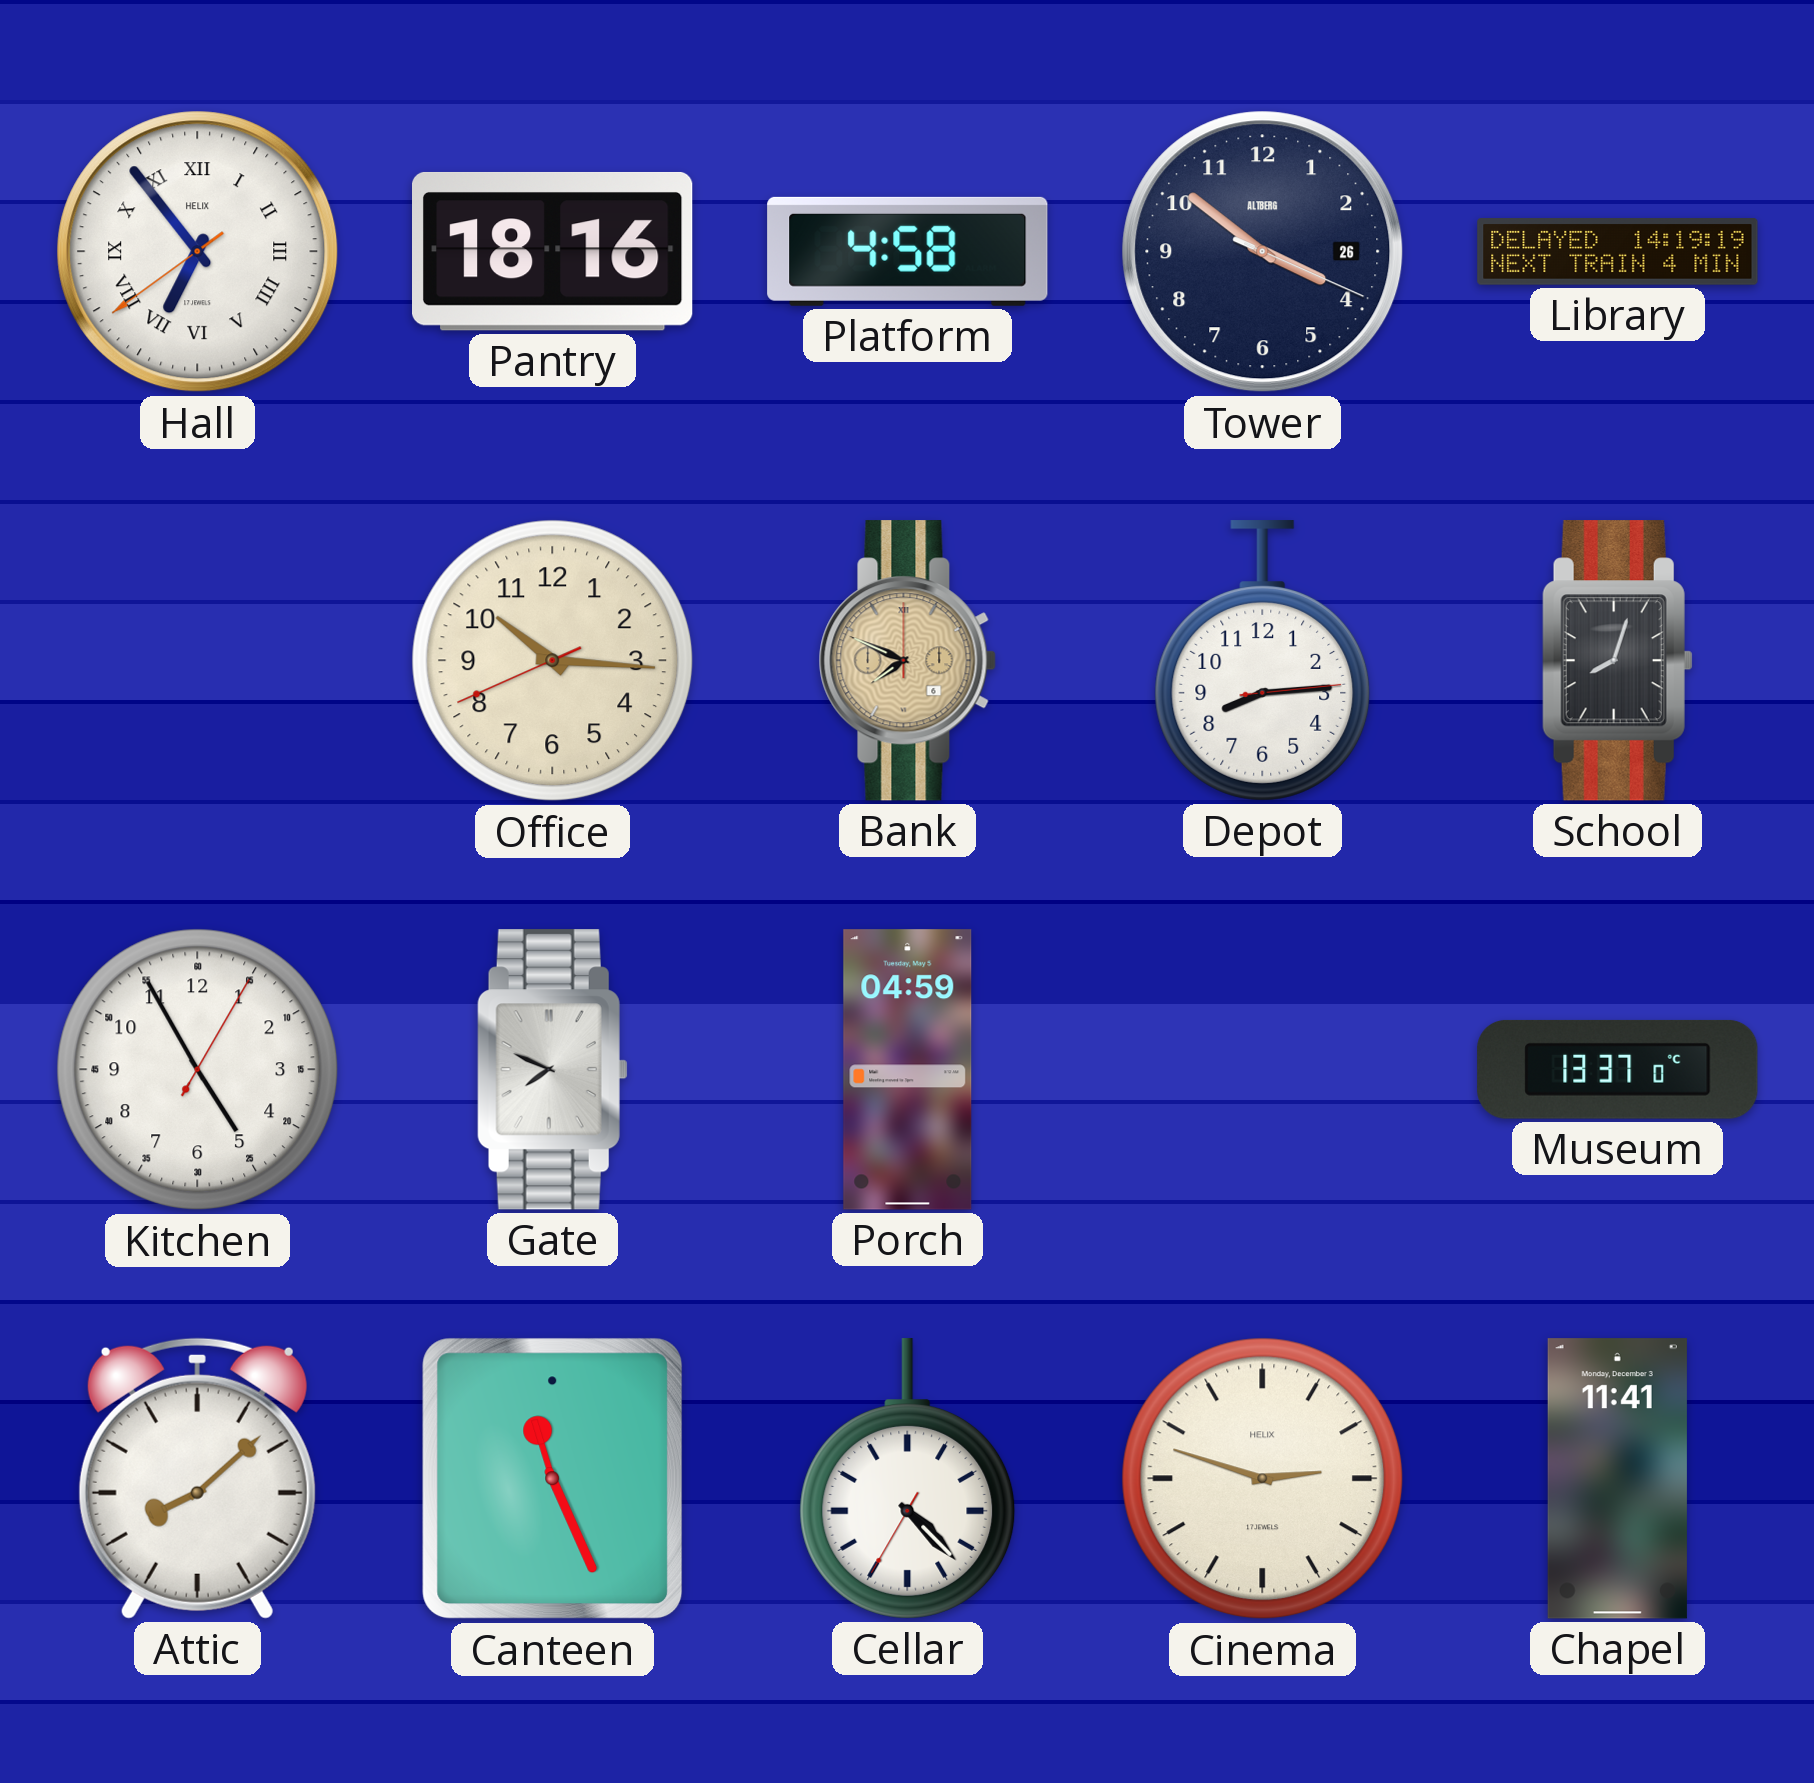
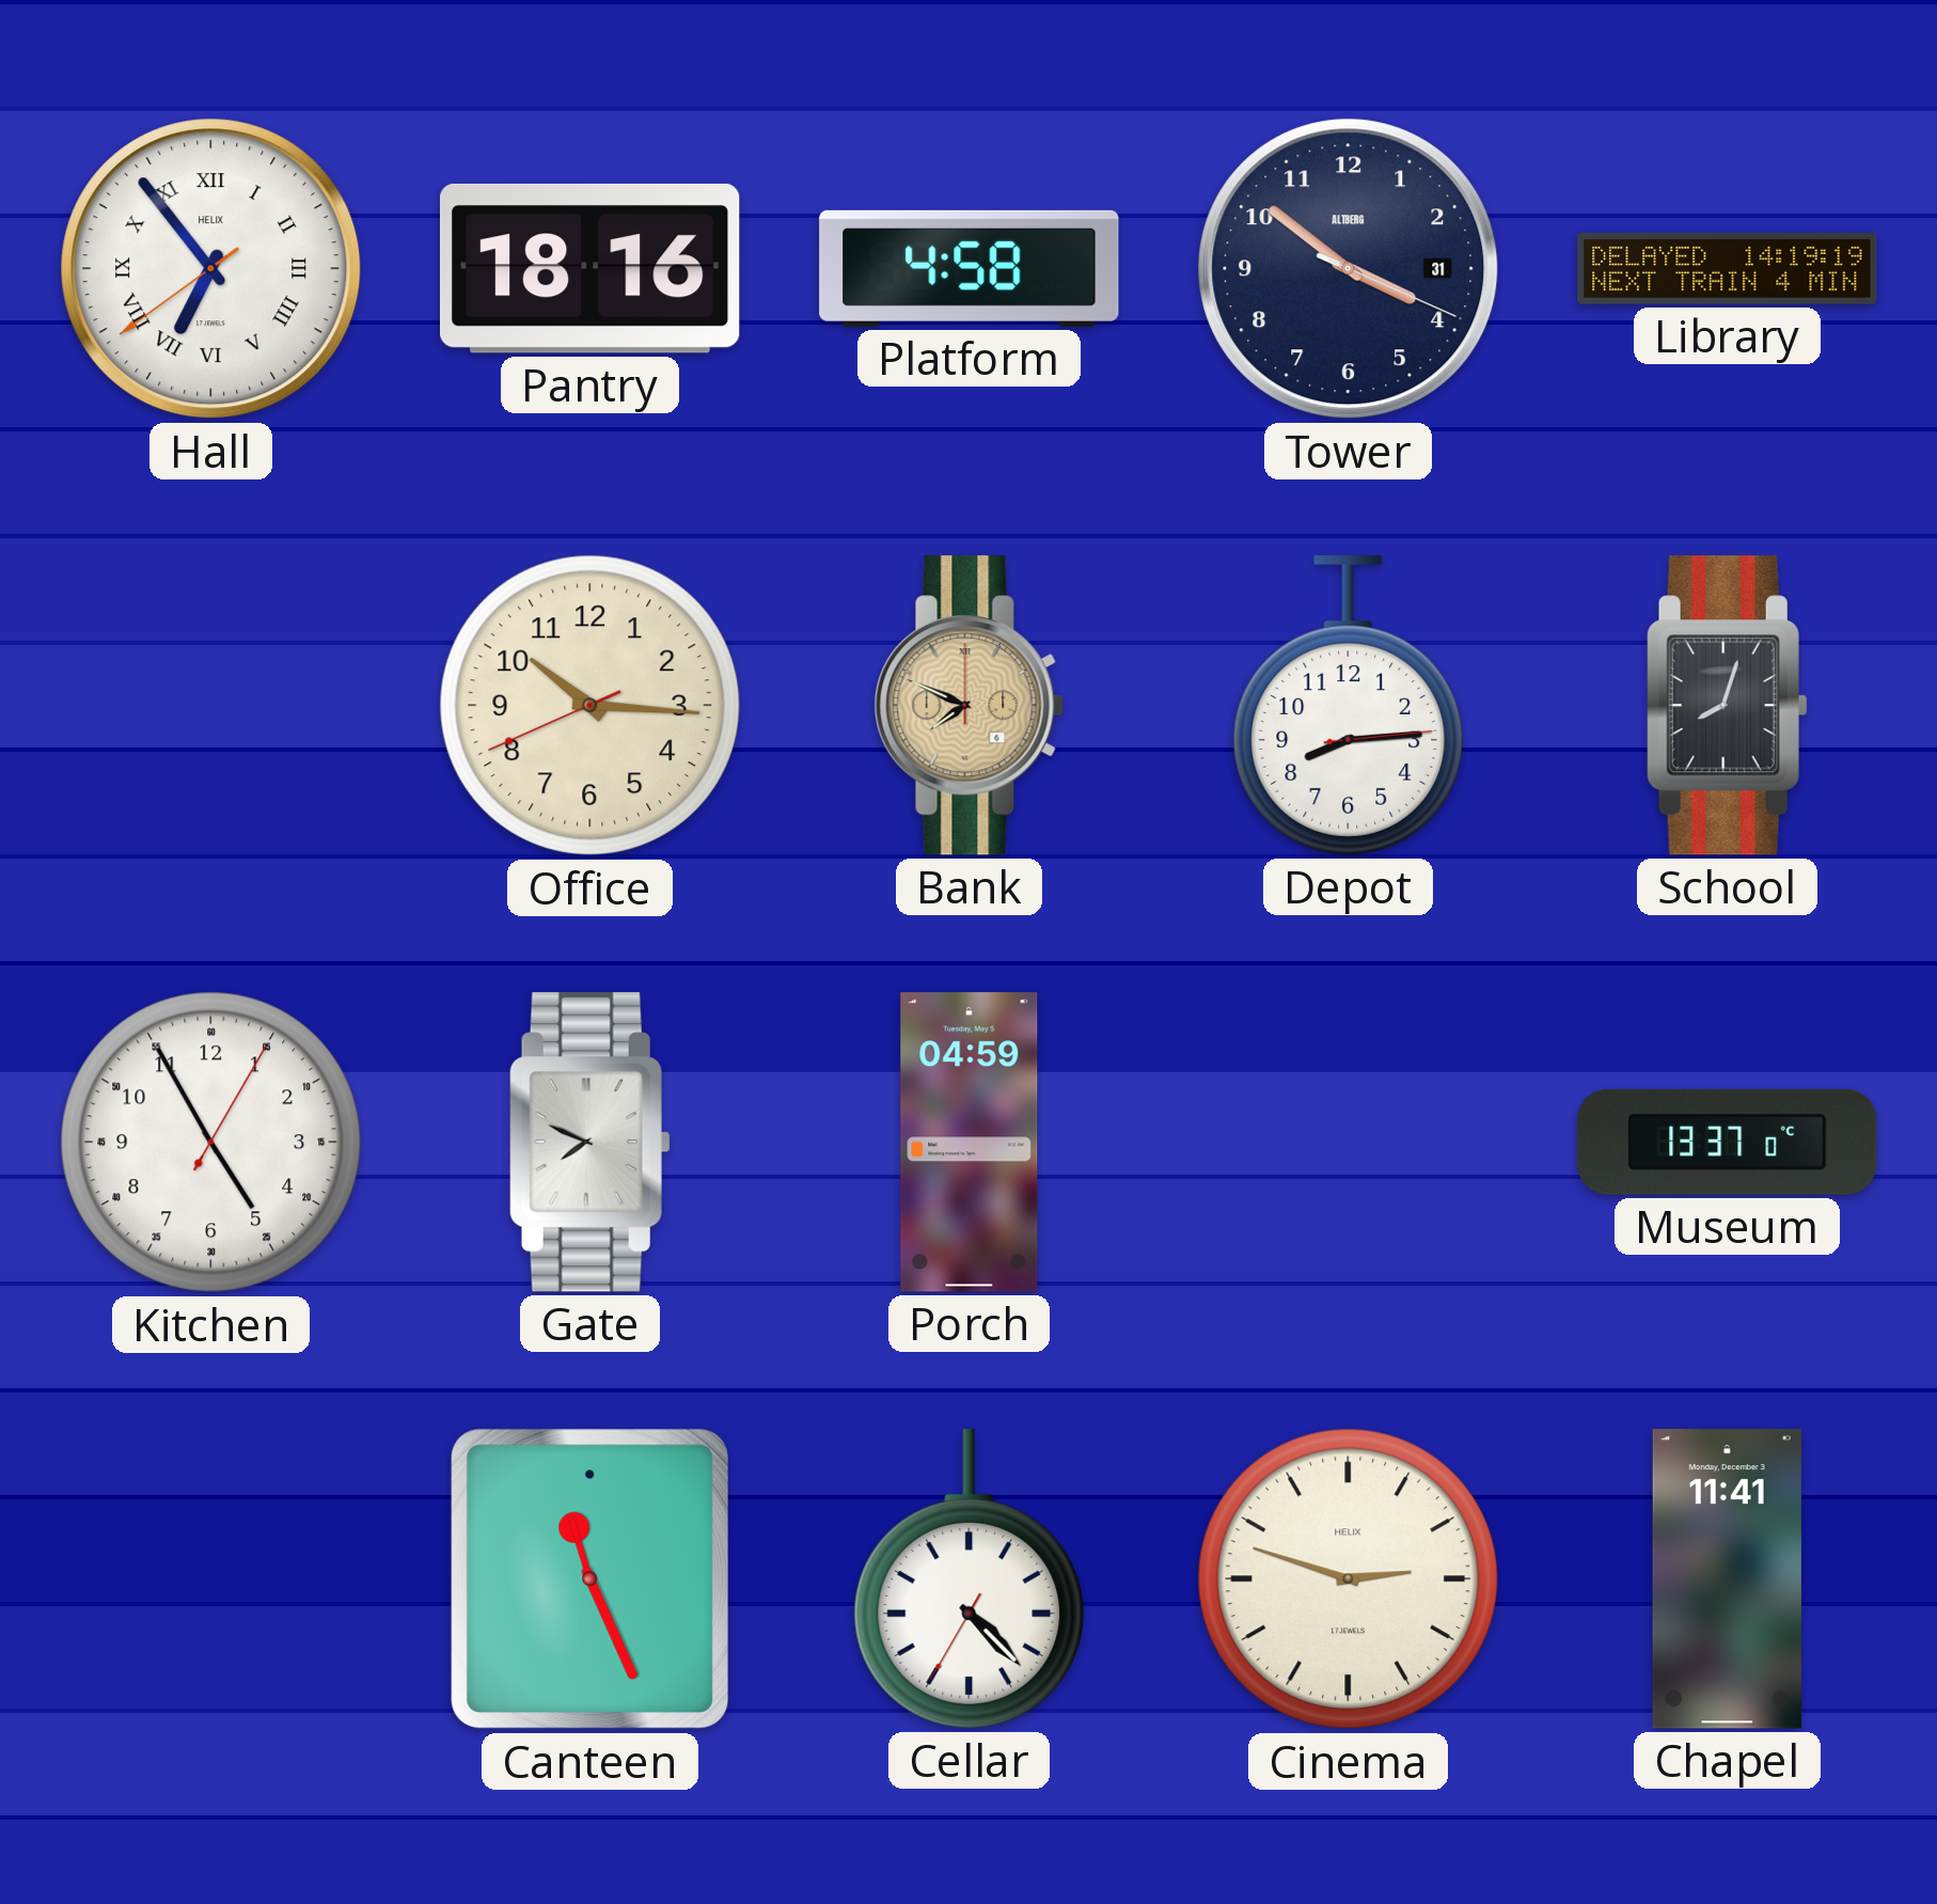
Tower date: 26 -> 31 (1349, 269)
Attic: 8:08 -> none (197, 1478)
